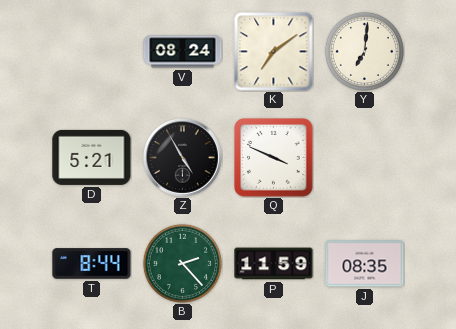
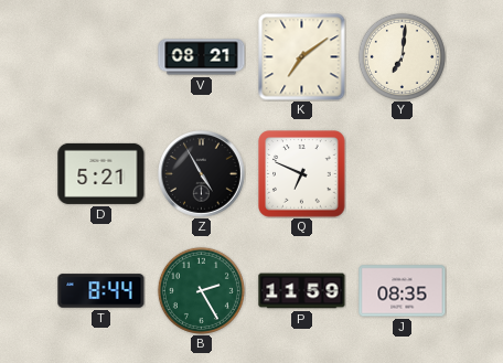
V: 08:24 -> 08:21 (202, 57)
Q: 3:49 -> 6:49 (302, 174)
B: 2:23 -> 2:25 (201, 290)
